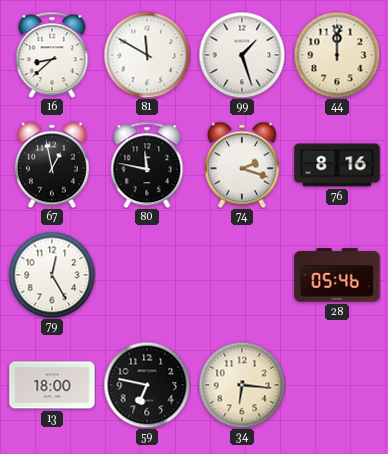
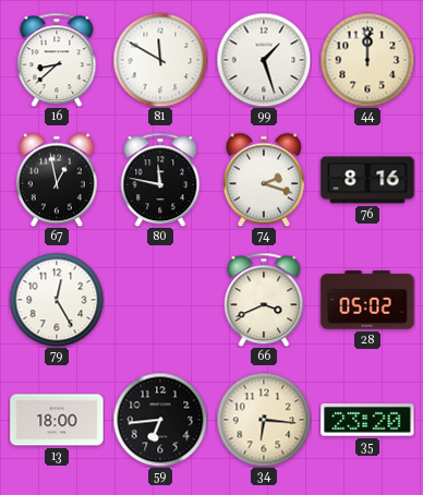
66: none -> 3:41 (264, 300)
28: 05:46 -> 05:02 (367, 300)
59: 6:47 -> 6:44 (160, 420)
35: none -> 23:20 (367, 420)
